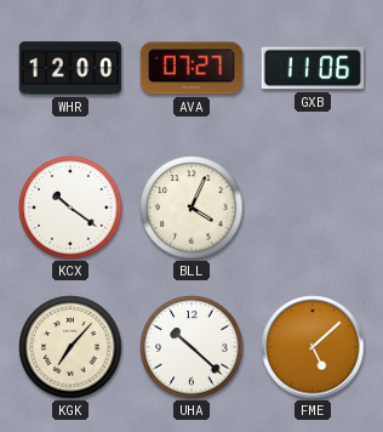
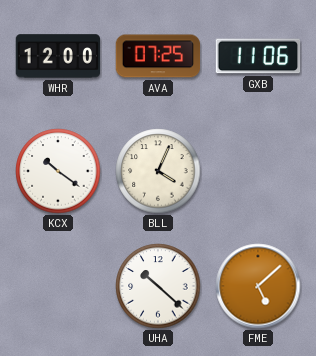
AVA: 07:27 -> 07:25 (158, 56)
KGK: 7:07 -> none (70, 347)
